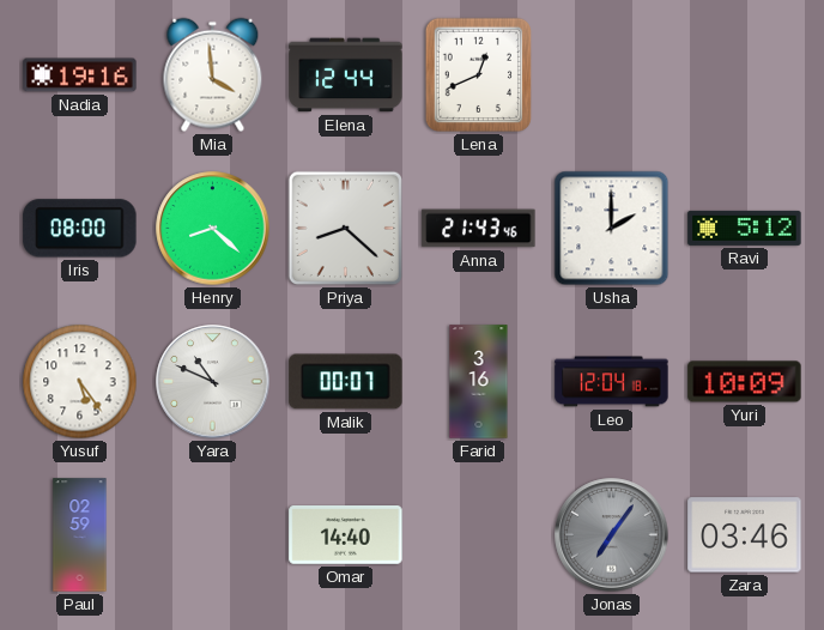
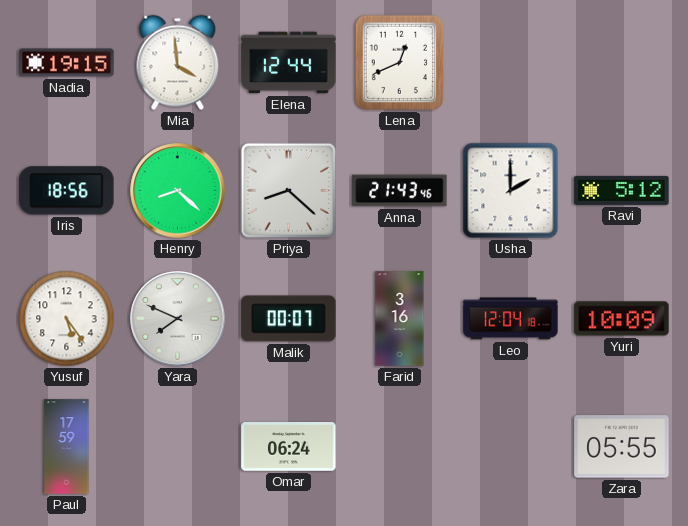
Nadia: 19:16 -> 19:15 (67, 63)
Iris: 08:00 -> 18:56 (67, 191)
Yara: 10:49 -> 7:49 (178, 319)
Paul: 02:59 -> 17:59 (67, 447)
Omar: 14:40 -> 06:24 (289, 447)
Jonas: 7:06 -> none (612, 535)
Zara: 03:46 -> 05:55 (622, 447)
